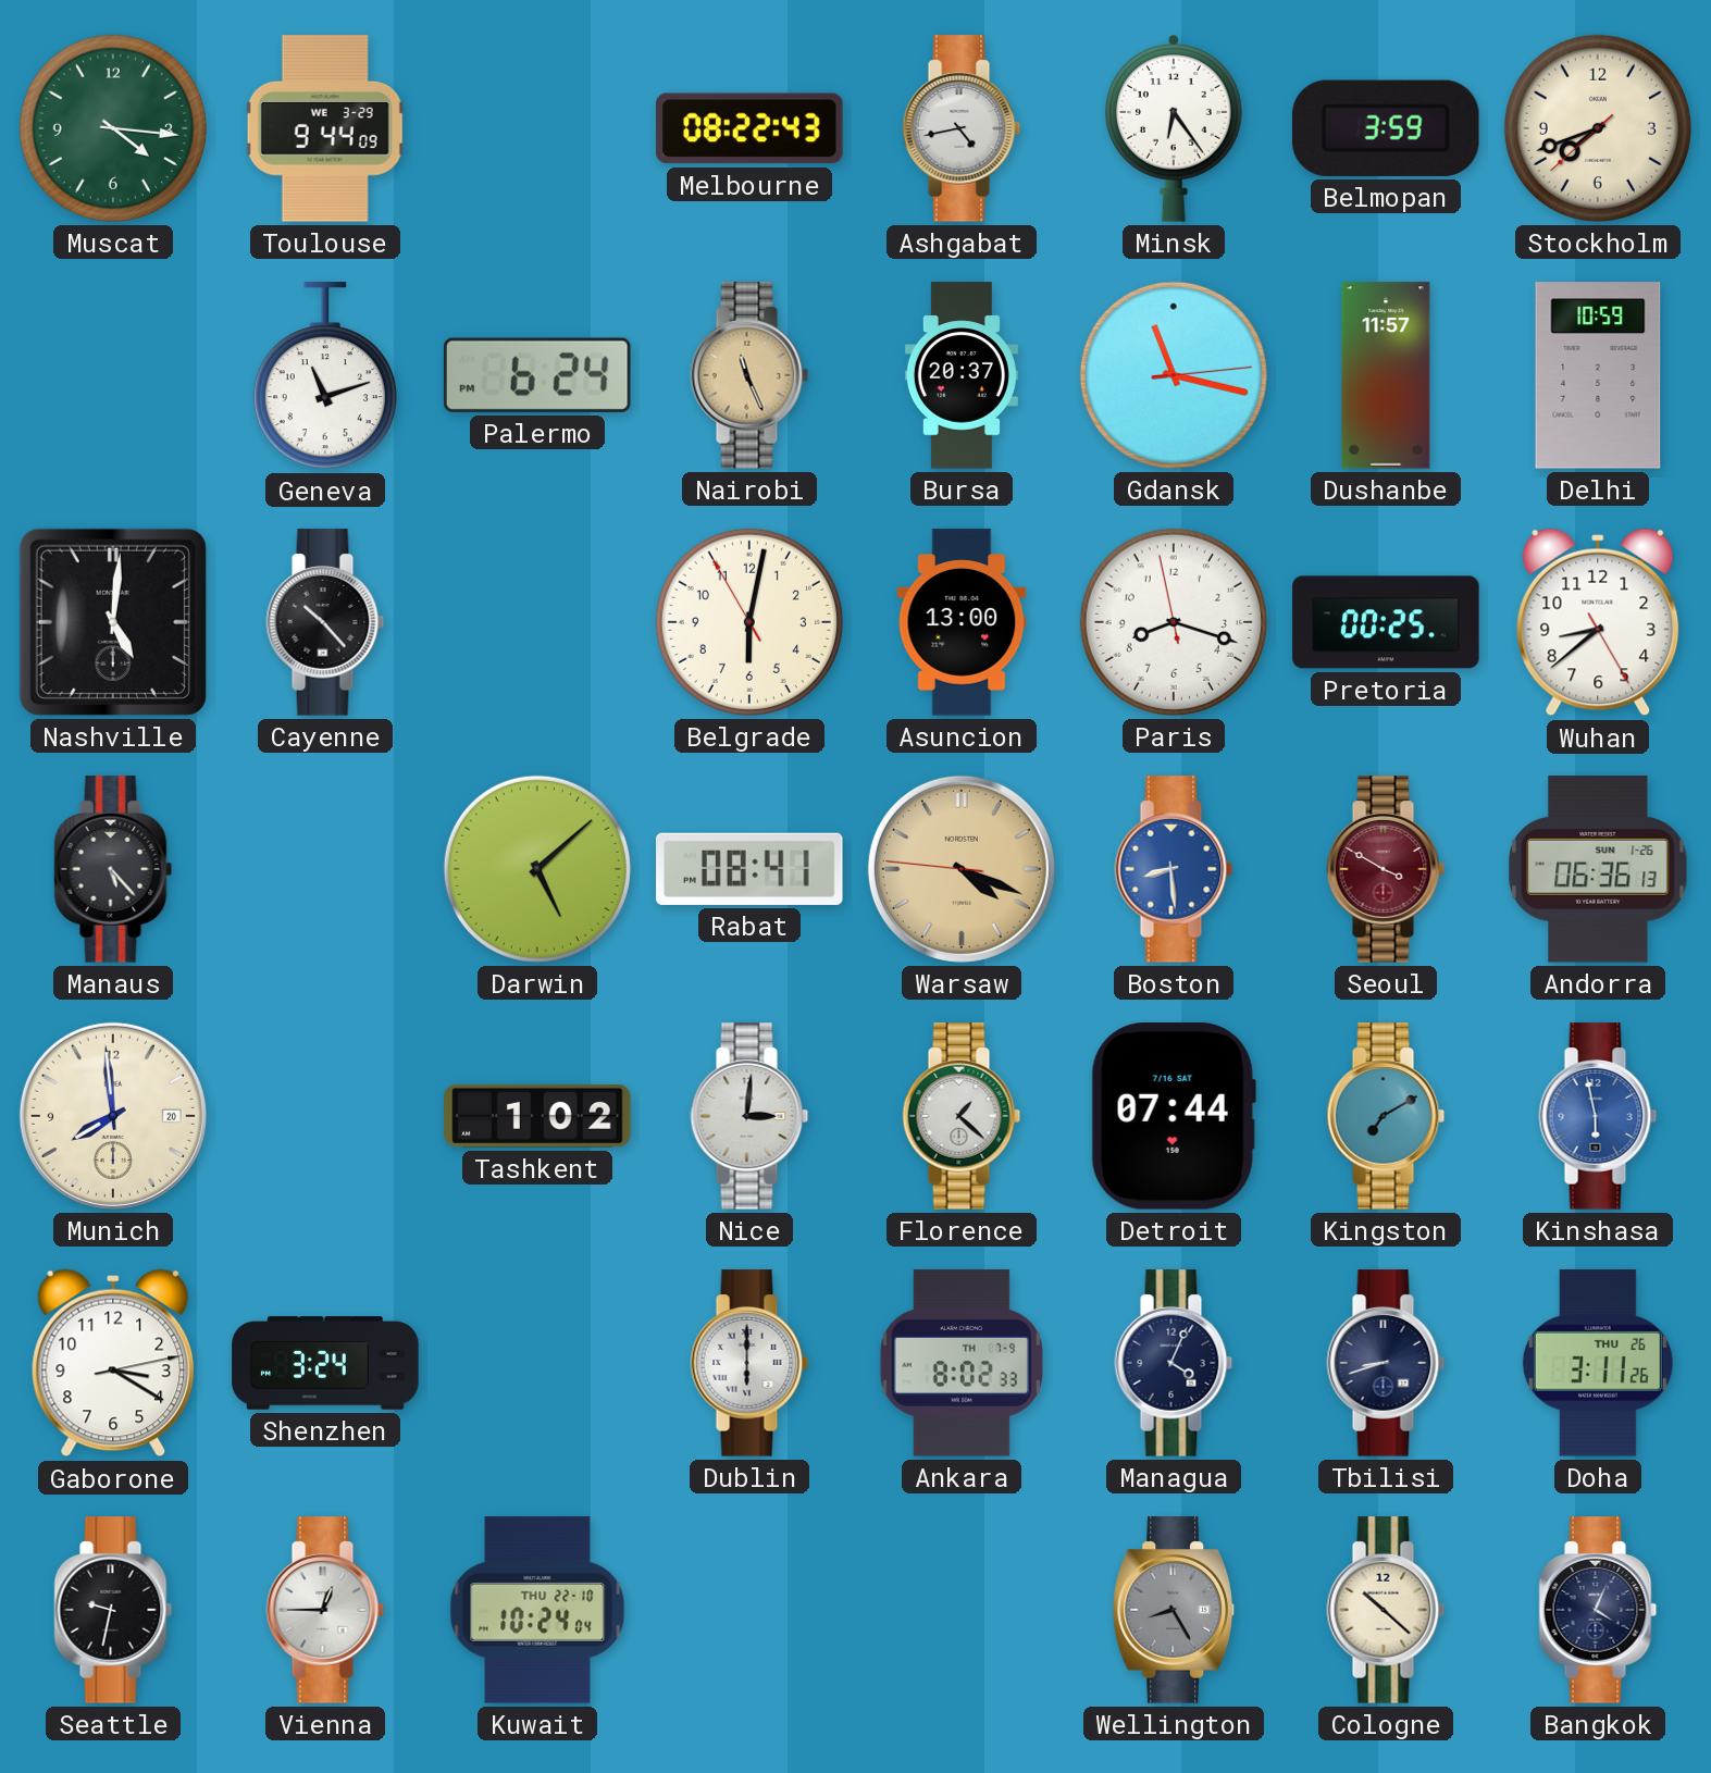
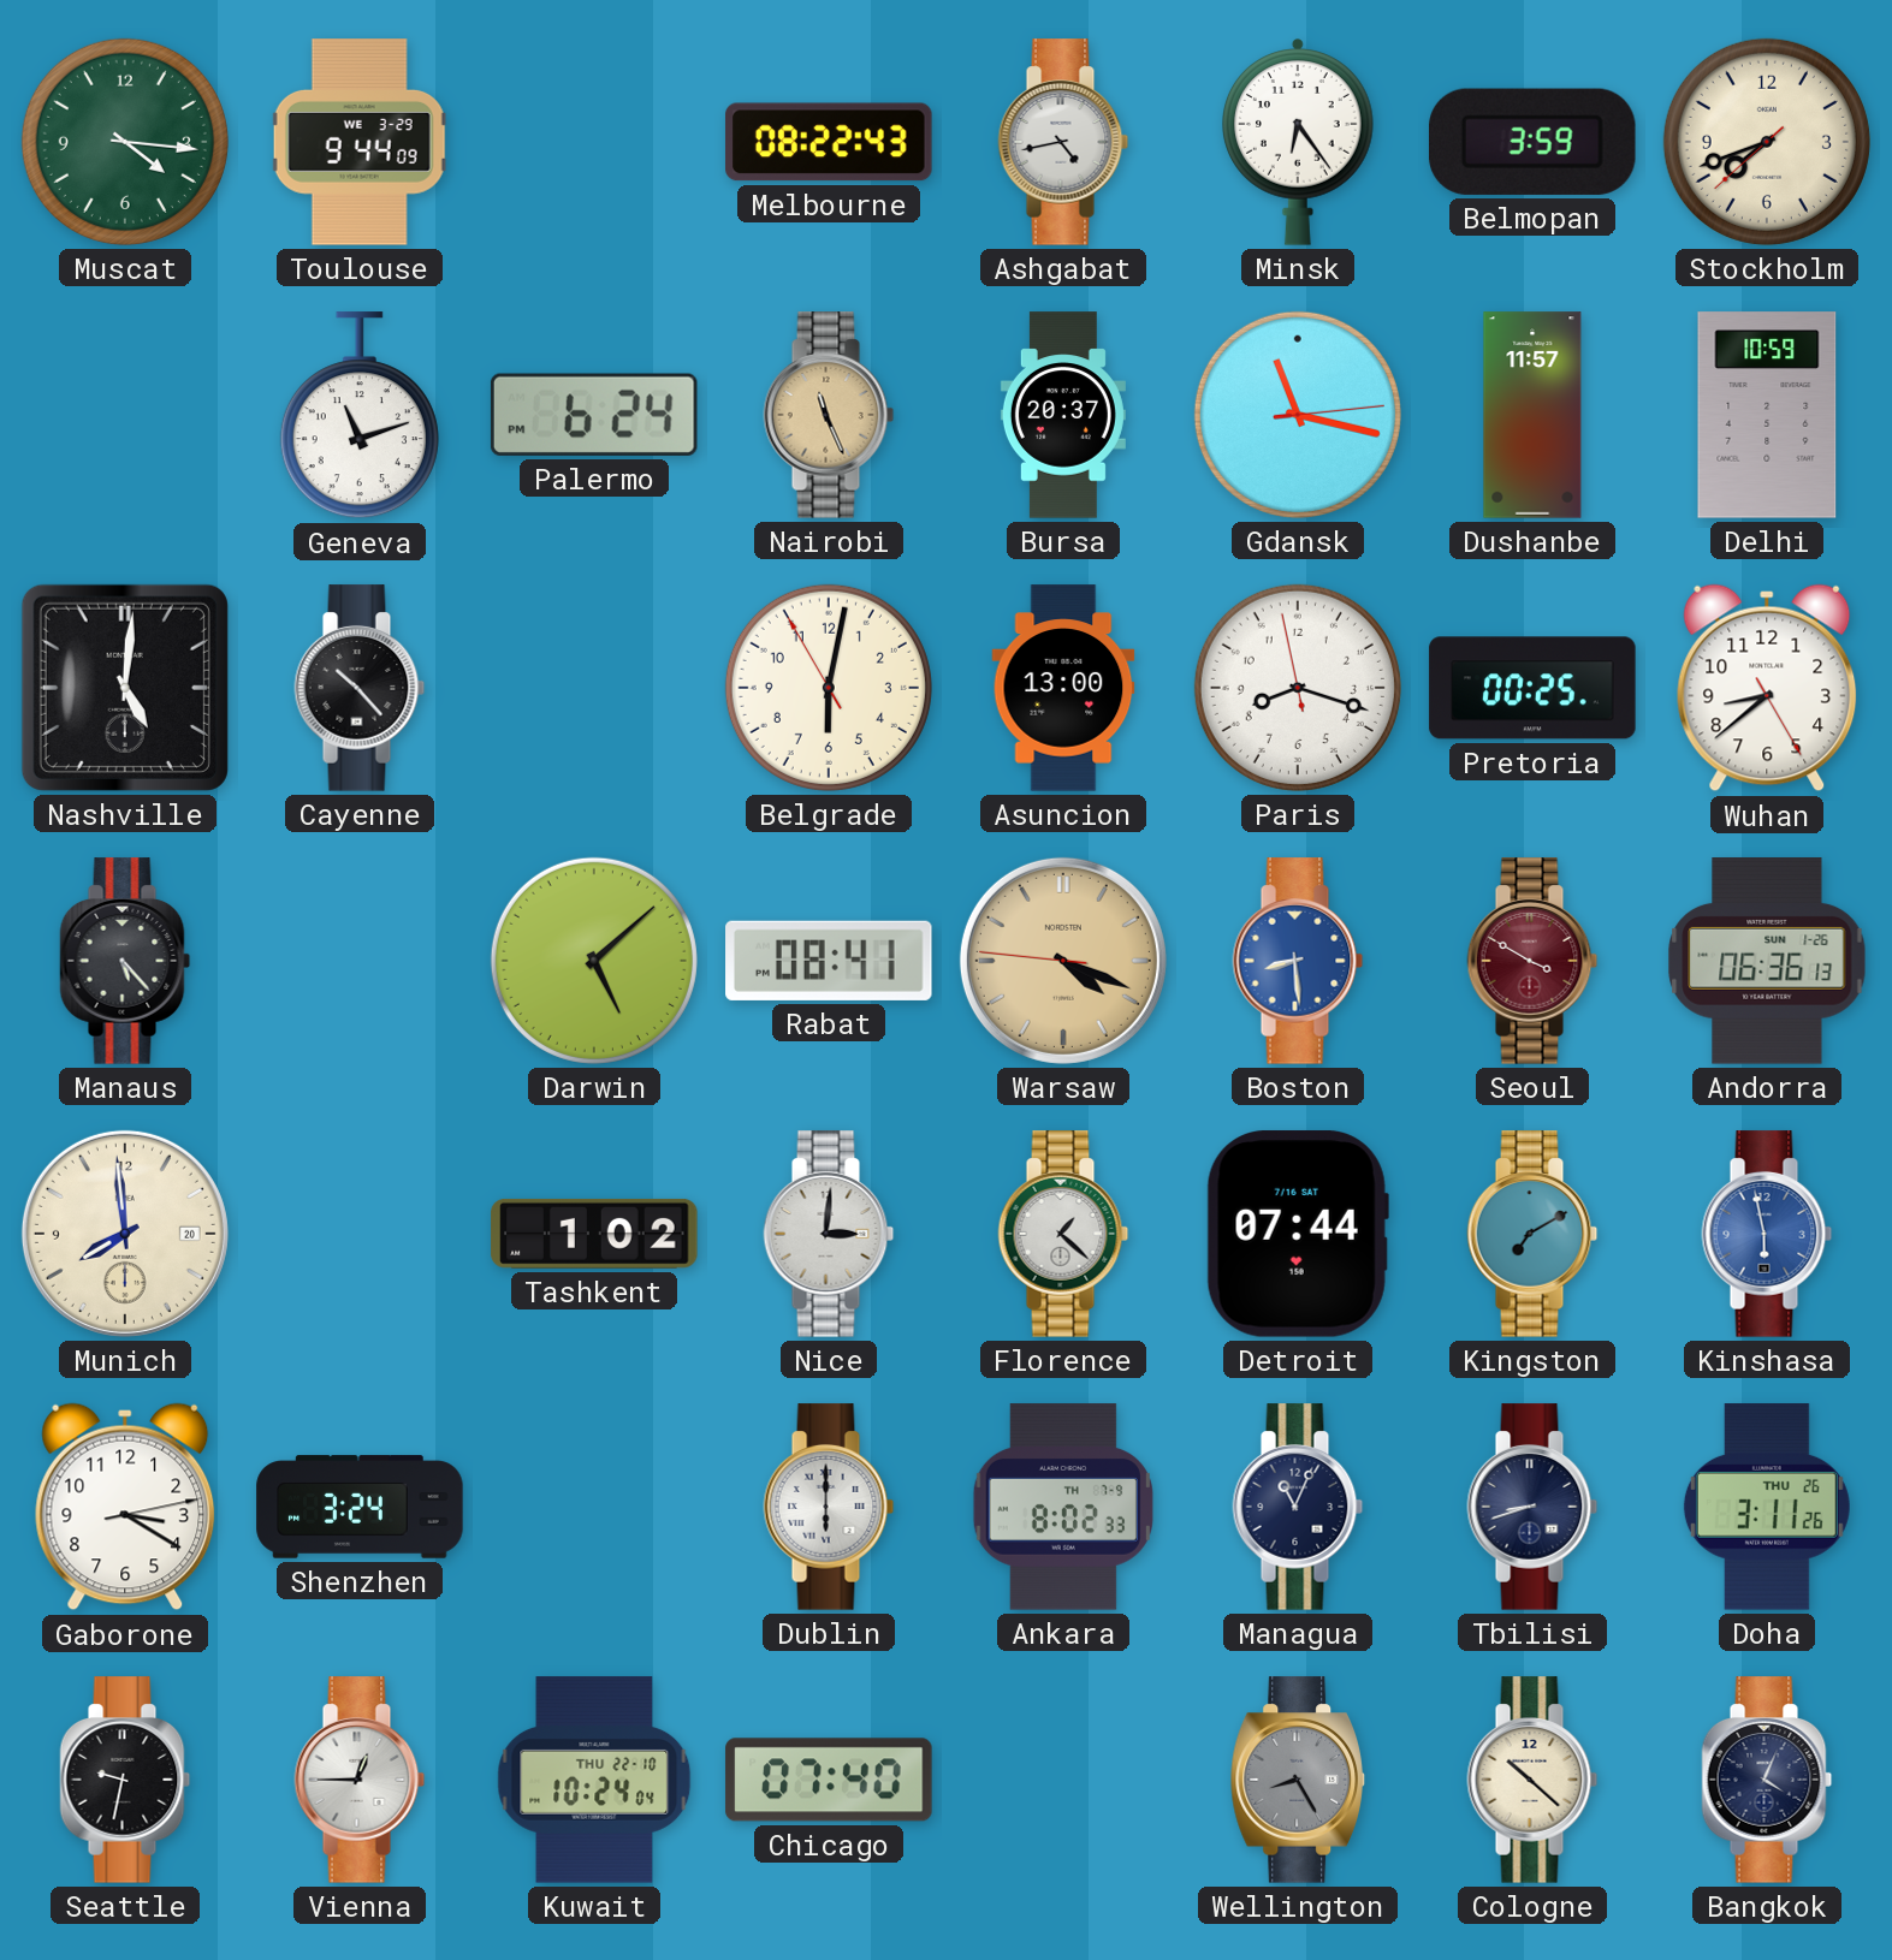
Managua: 4:04 -> 11:04 (1298, 1507)
Chicago: none -> 07:40 (829, 1780)
